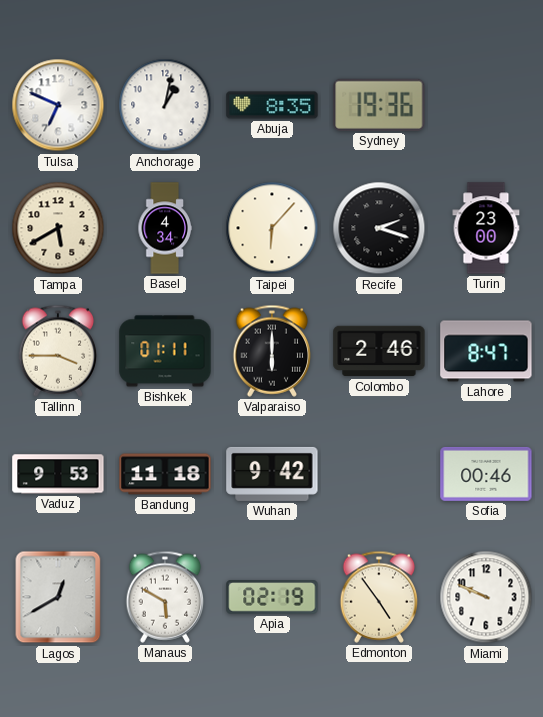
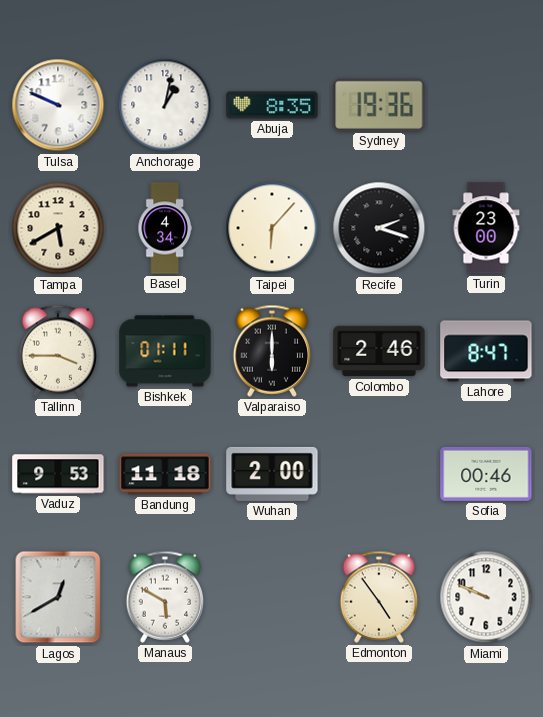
Tulsa: 6:49 -> 9:49 (58, 105)
Wuhan: 9:42 -> 2:00 (272, 474)
Apia: 02:19 -> none (272, 597)
